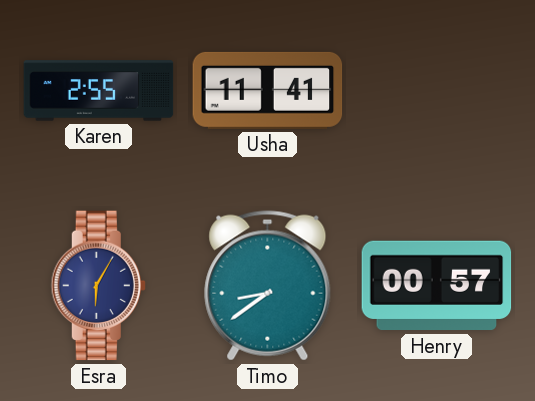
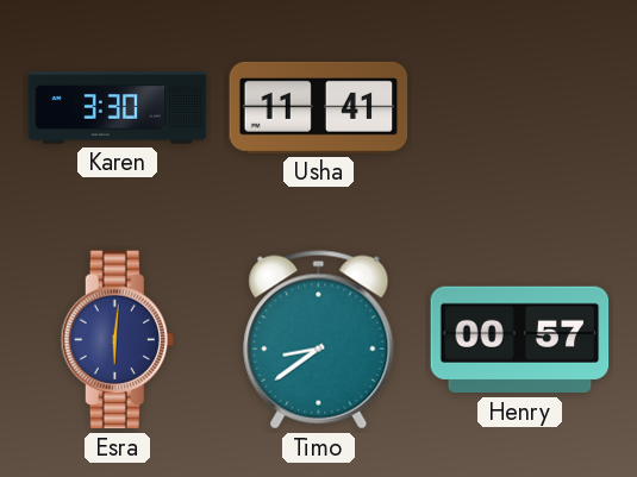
Karen: 2:55 -> 3:30 (118, 108)
Esra: 6:05 -> 6:01 (117, 340)
